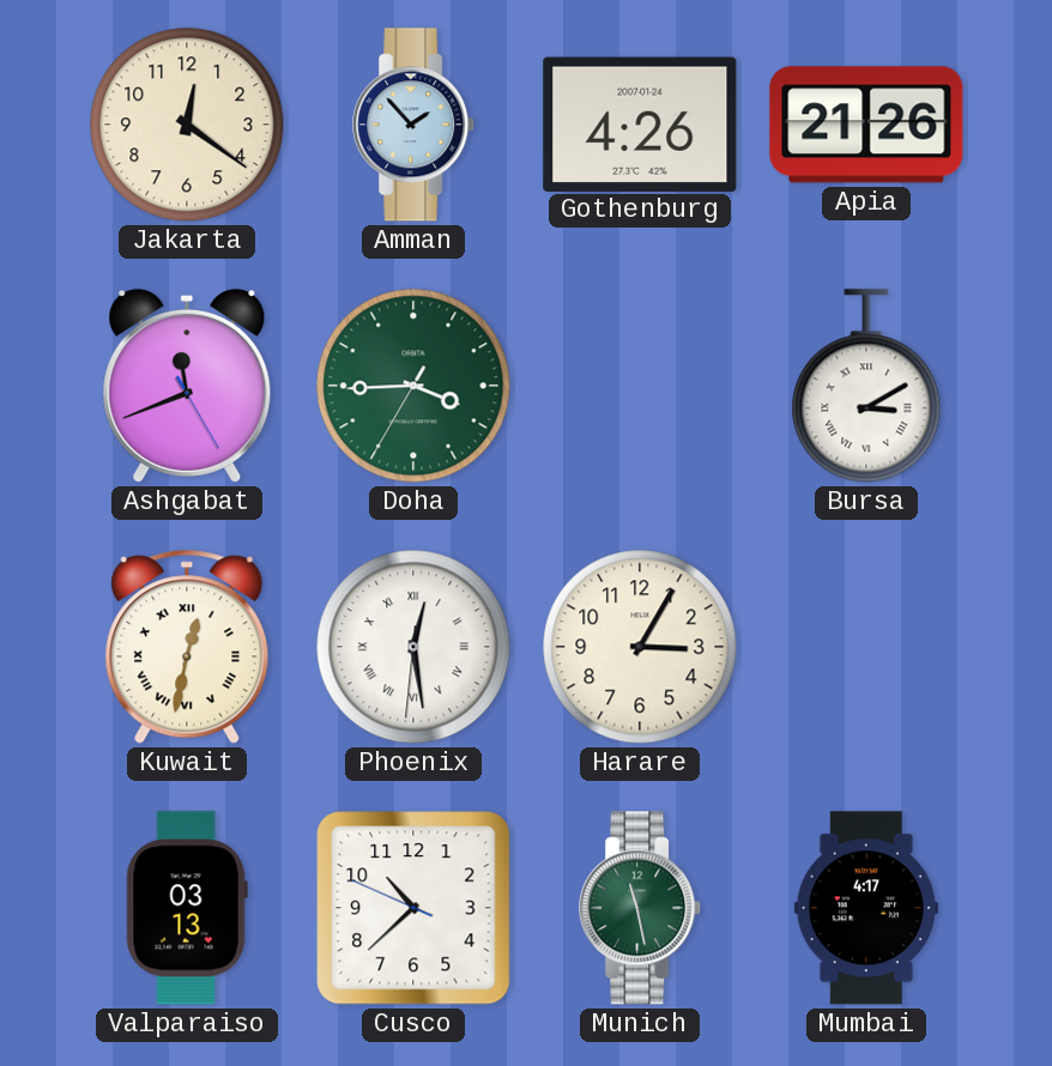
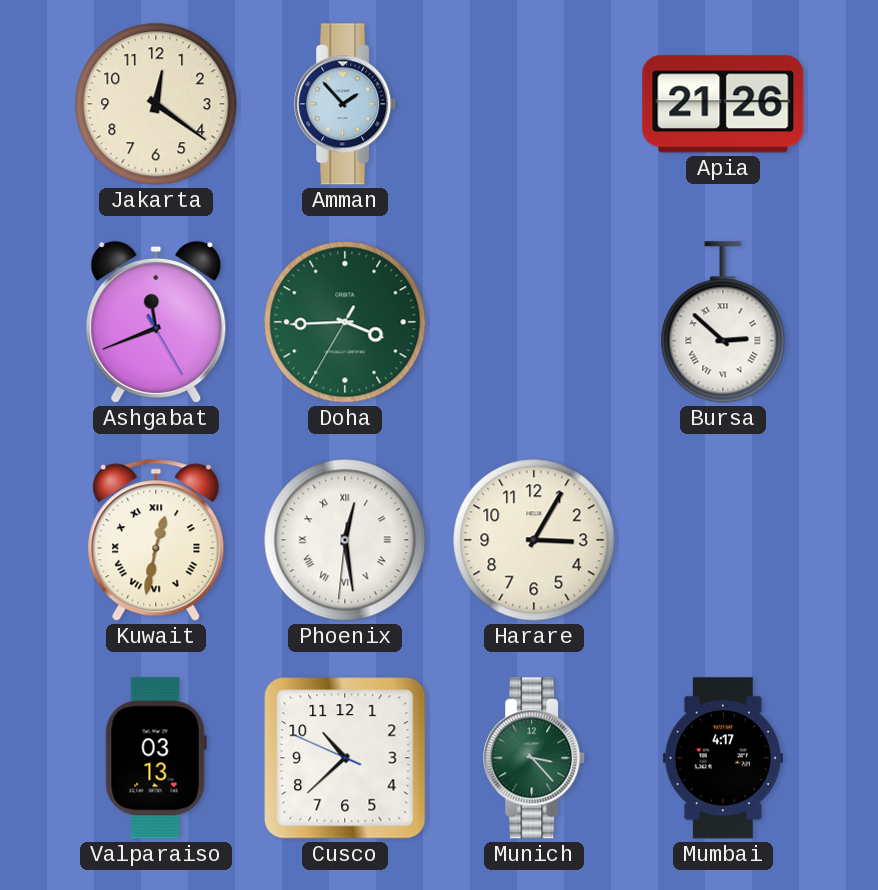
Gothenburg: 4:26 -> none (640, 123)
Bursa: 3:10 -> 2:52 (723, 322)
Munich: 11:28 -> 3:23 (535, 758)
